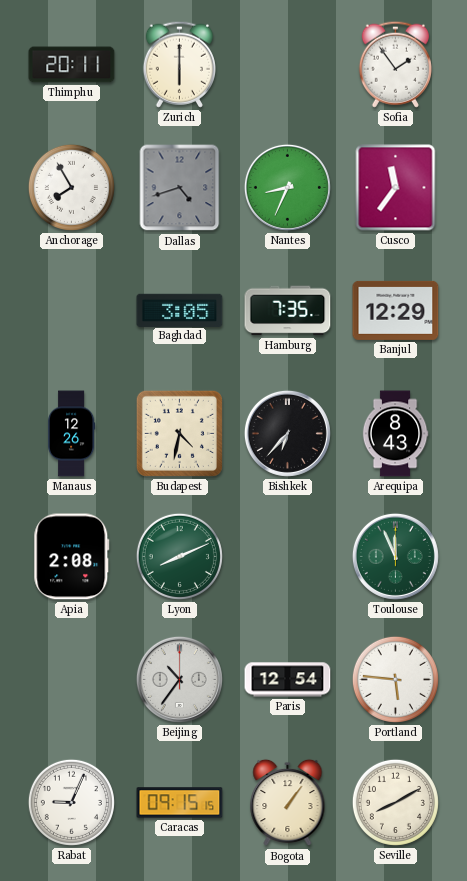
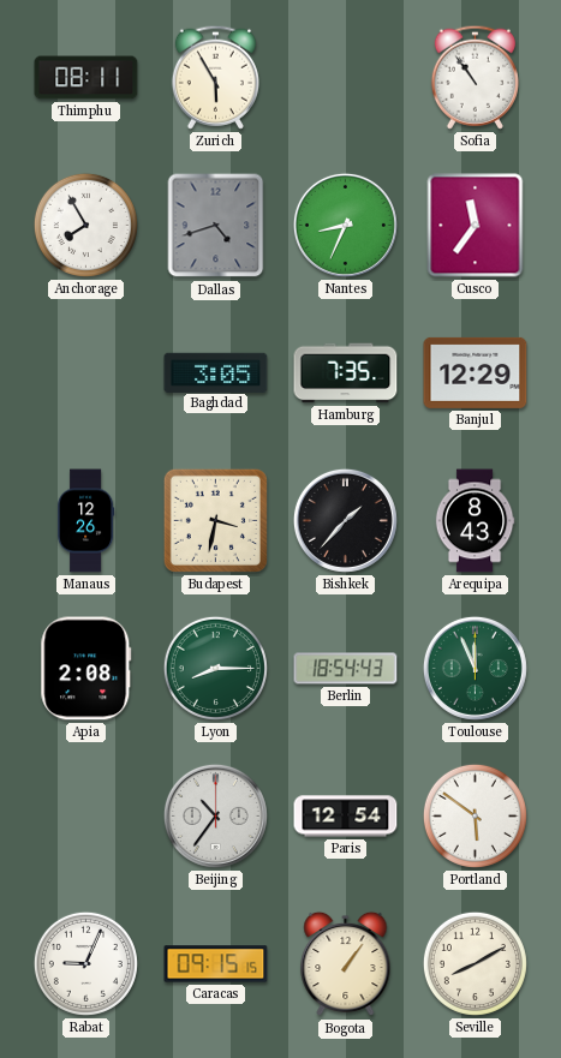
Thimphu: 20:11 -> 08:11 (86, 78)
Zurich: 6:00 -> 5:55 (215, 77)
Sofia: 1:54 -> 10:54 (475, 77)
Budapest: 4:32 -> 3:32 (215, 520)
Bishkek: 6:37 -> 1:37 (345, 520)
Lyon: 8:11 -> 8:15 (215, 668)
Berlin: none -> 18:54 (346, 669)
Portland: 5:46 -> 5:51 (475, 815)
